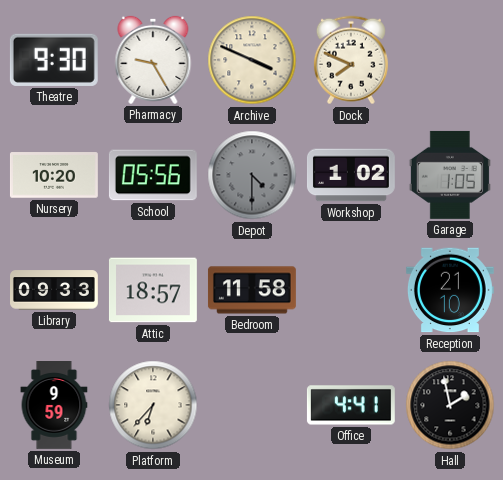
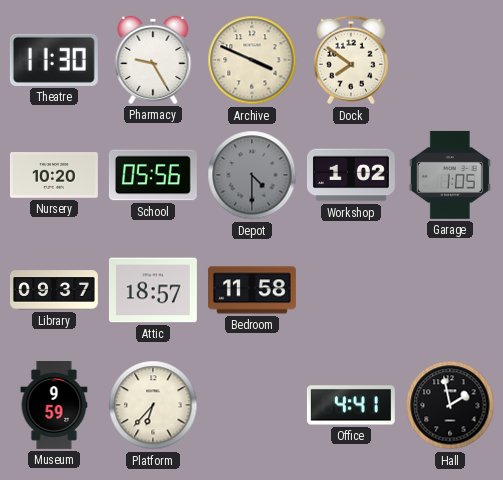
Theatre: 9:30 -> 11:30 (54, 60)
Dock: 7:49 -> 7:51 (351, 60)
Library: 09:33 -> 09:37 (55, 290)
Reception: 21:10 -> none (450, 290)
